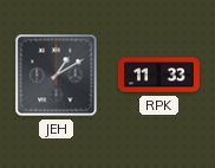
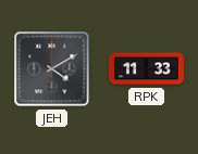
JEH: 1:10 -> 4:10 (52, 69)
